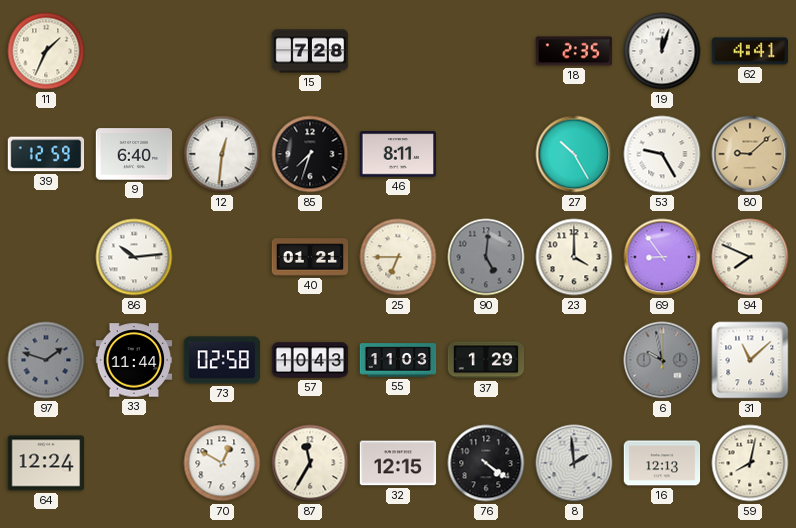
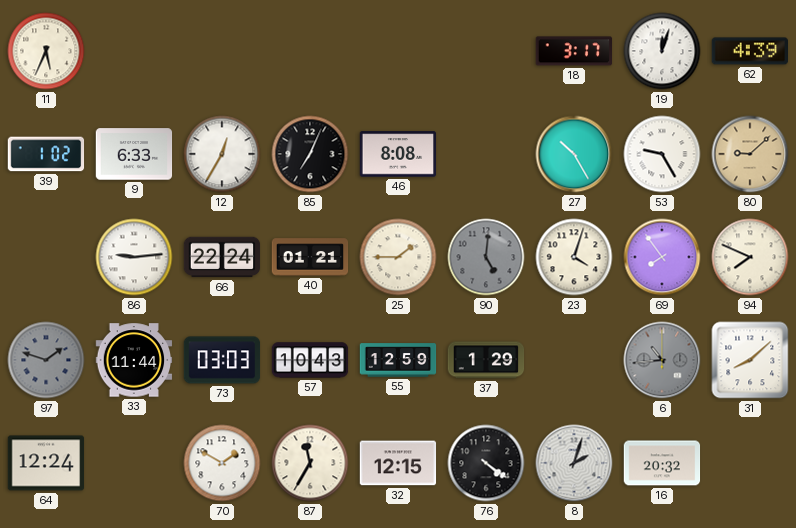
11: 1:34 -> 5:34 (46, 51)
15: 7:28 -> none (310, 51)
18: 2:35 -> 3:17 (574, 51)
62: 4:41 -> 4:39 (750, 51)
39: 12:59 -> 1:02 (46, 154)
9: 6:40 -> 6:33 (134, 154)
12: 12:31 -> 12:35 (222, 154)
85: 7:33 -> 7:04 (310, 154)
46: 8:11 -> 8:08 (398, 154)
86: 10:14 -> 9:14 (134, 257)
66: none -> 22:24 (222, 257)
25: 6:45 -> 1:45 (398, 257)
23: 4:00 -> 4:03 (574, 257)
69: 8:54 -> 7:54 (662, 257)
73: 02:58 -> 03:03 (222, 360)
55: 11:03 -> 12:59 (398, 360)
6: 9:58 -> 10:44 (662, 360)
31: 11:08 -> 8:08 (750, 360)
70: 12:50 -> 1:50 (222, 463)
8: 1:59 -> 2:03 (574, 463)
16: 12:13 -> 20:32 (662, 463)
59: 8:02 -> none (750, 463)
